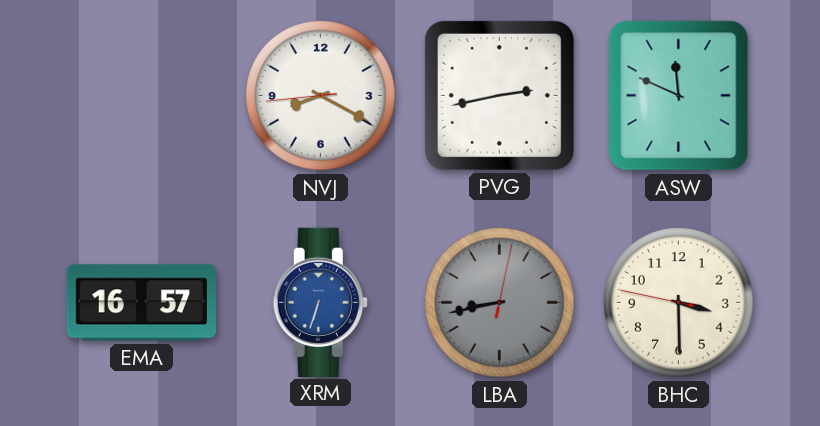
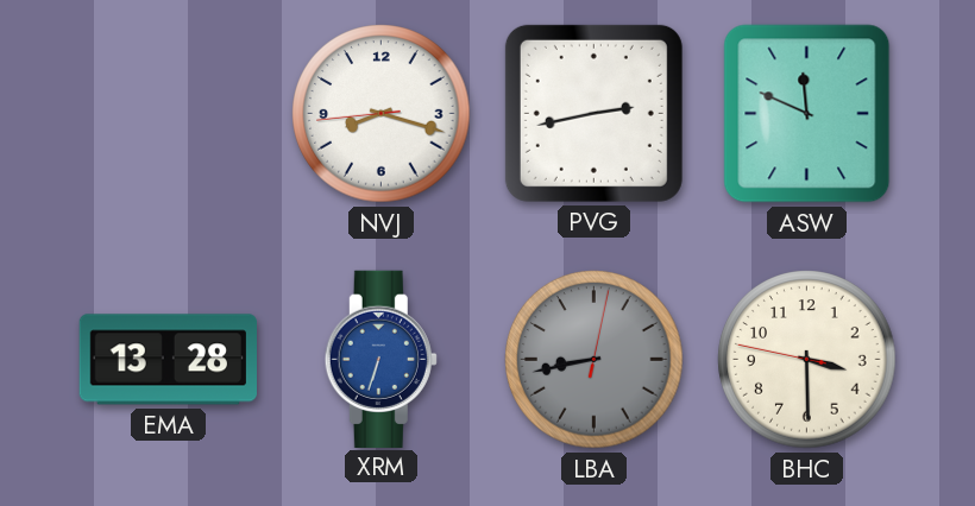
NVJ: 8:19 -> 8:17 (382, 114)
EMA: 16:57 -> 13:28 (168, 360)
